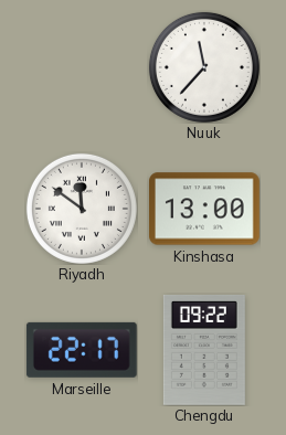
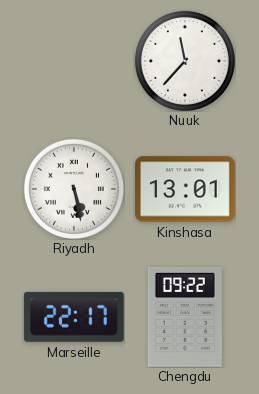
Riyadh: 11:51 -> 5:28 (74, 189)
Kinshasa: 13:00 -> 13:01 (186, 189)
